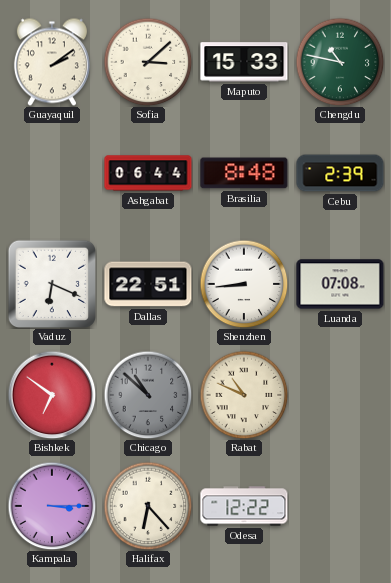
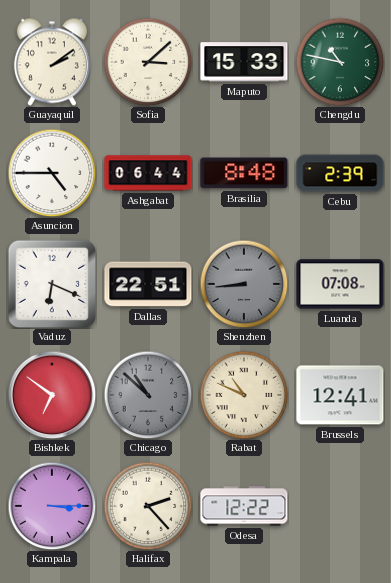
Asuncion: none -> 4:45 (52, 173)
Shenzhen dial: white -> grey (244, 284)
Brussels: none -> 12:41 (340, 395)
Halifax: 6:23 -> 2:23 (148, 506)
